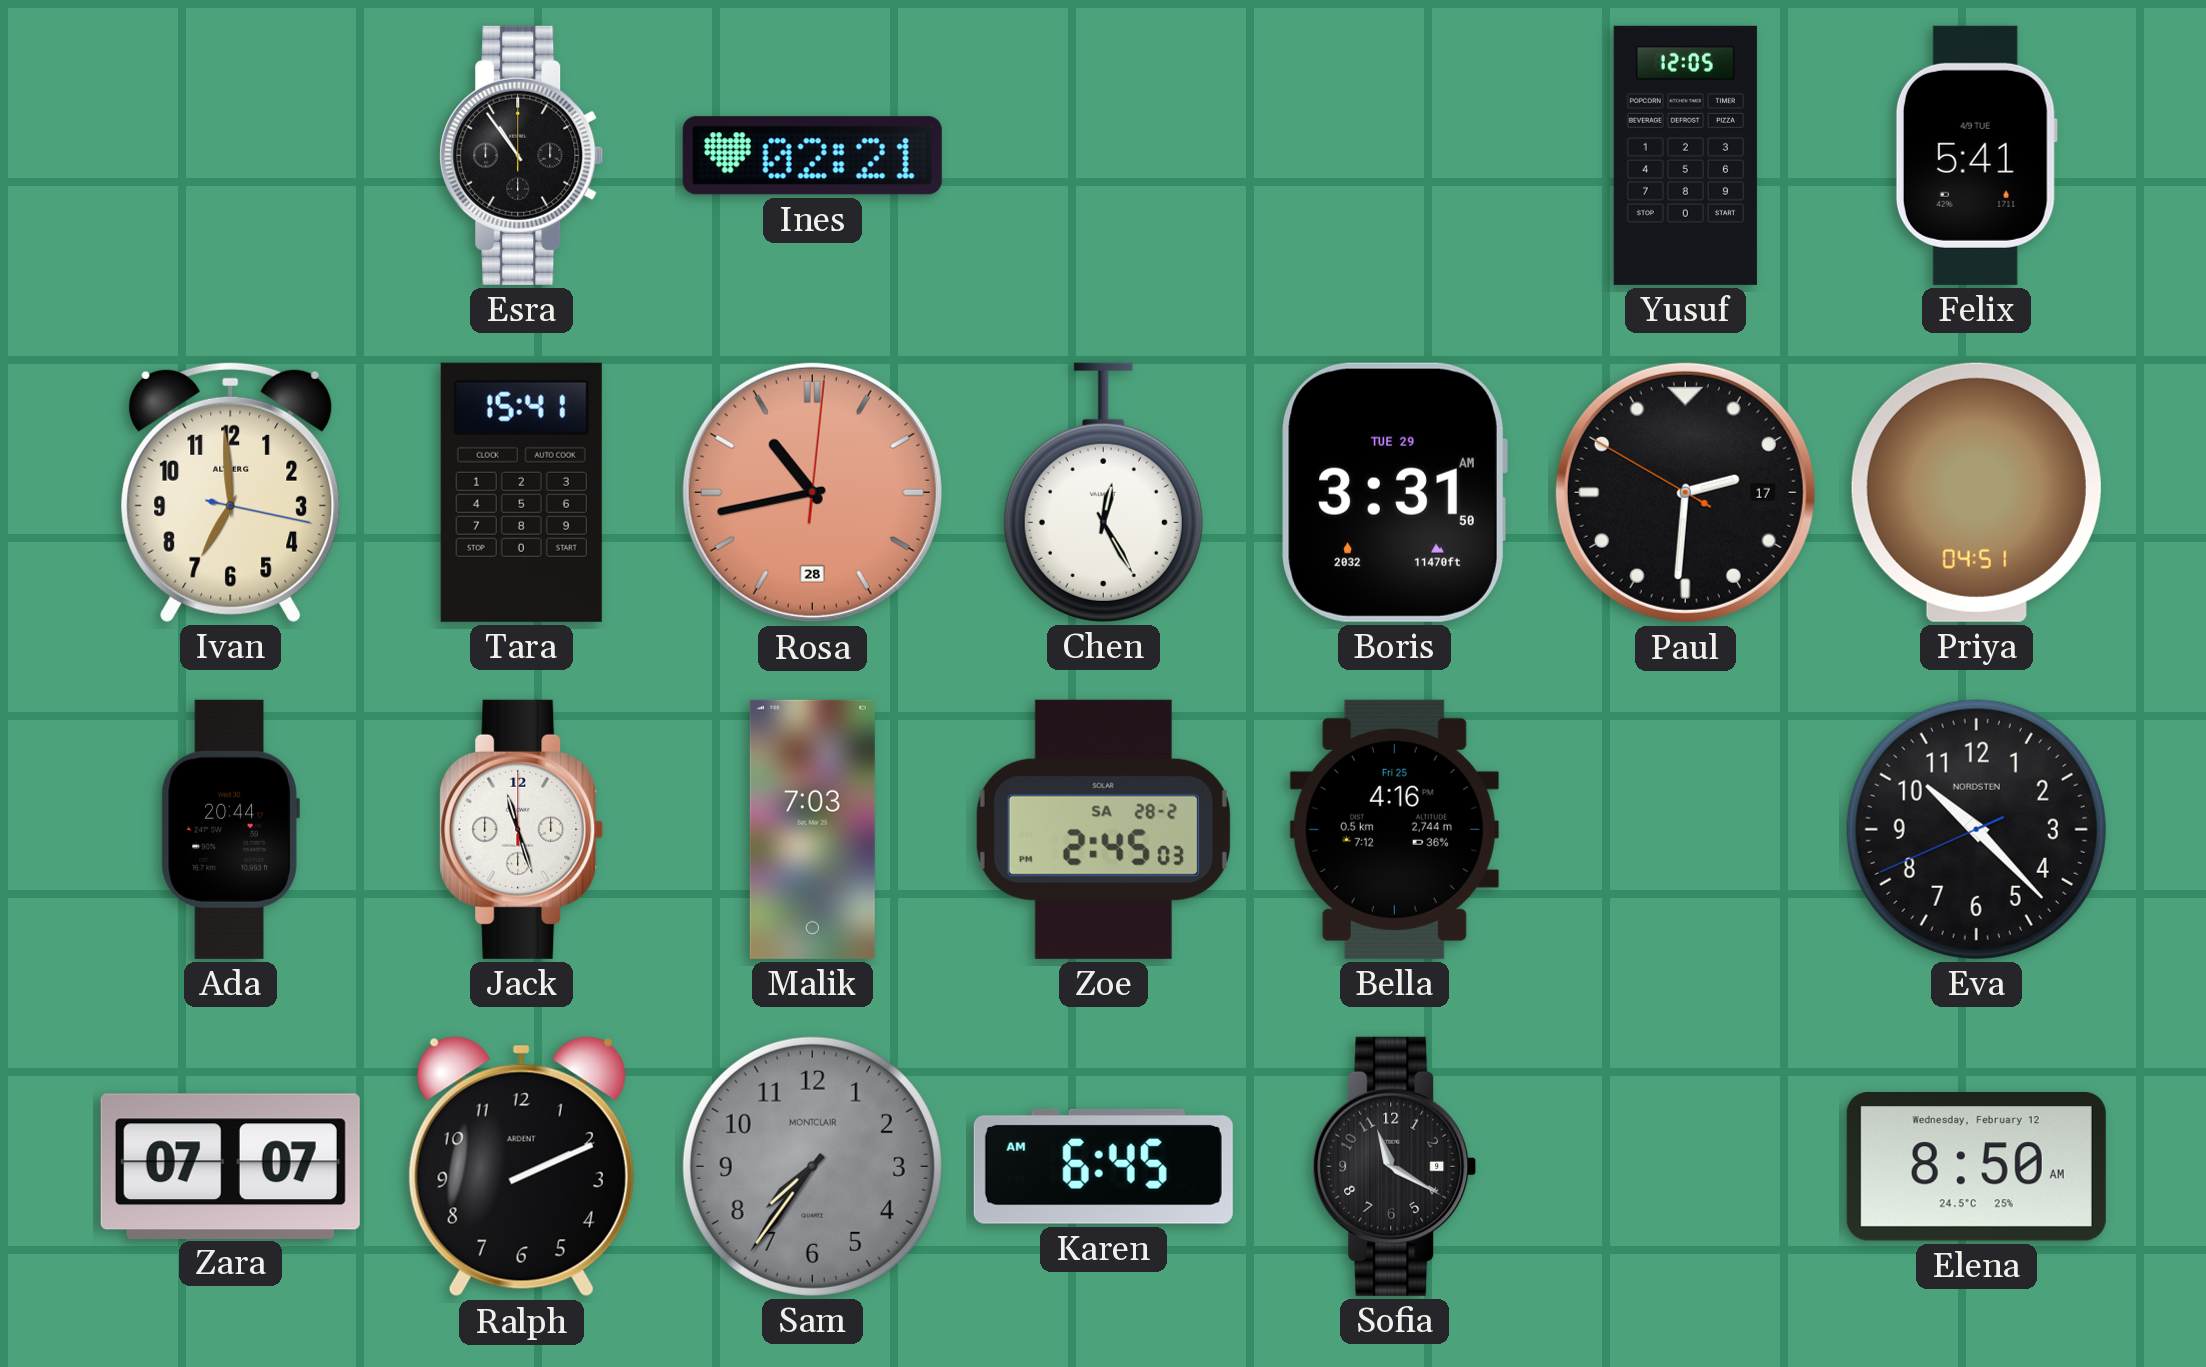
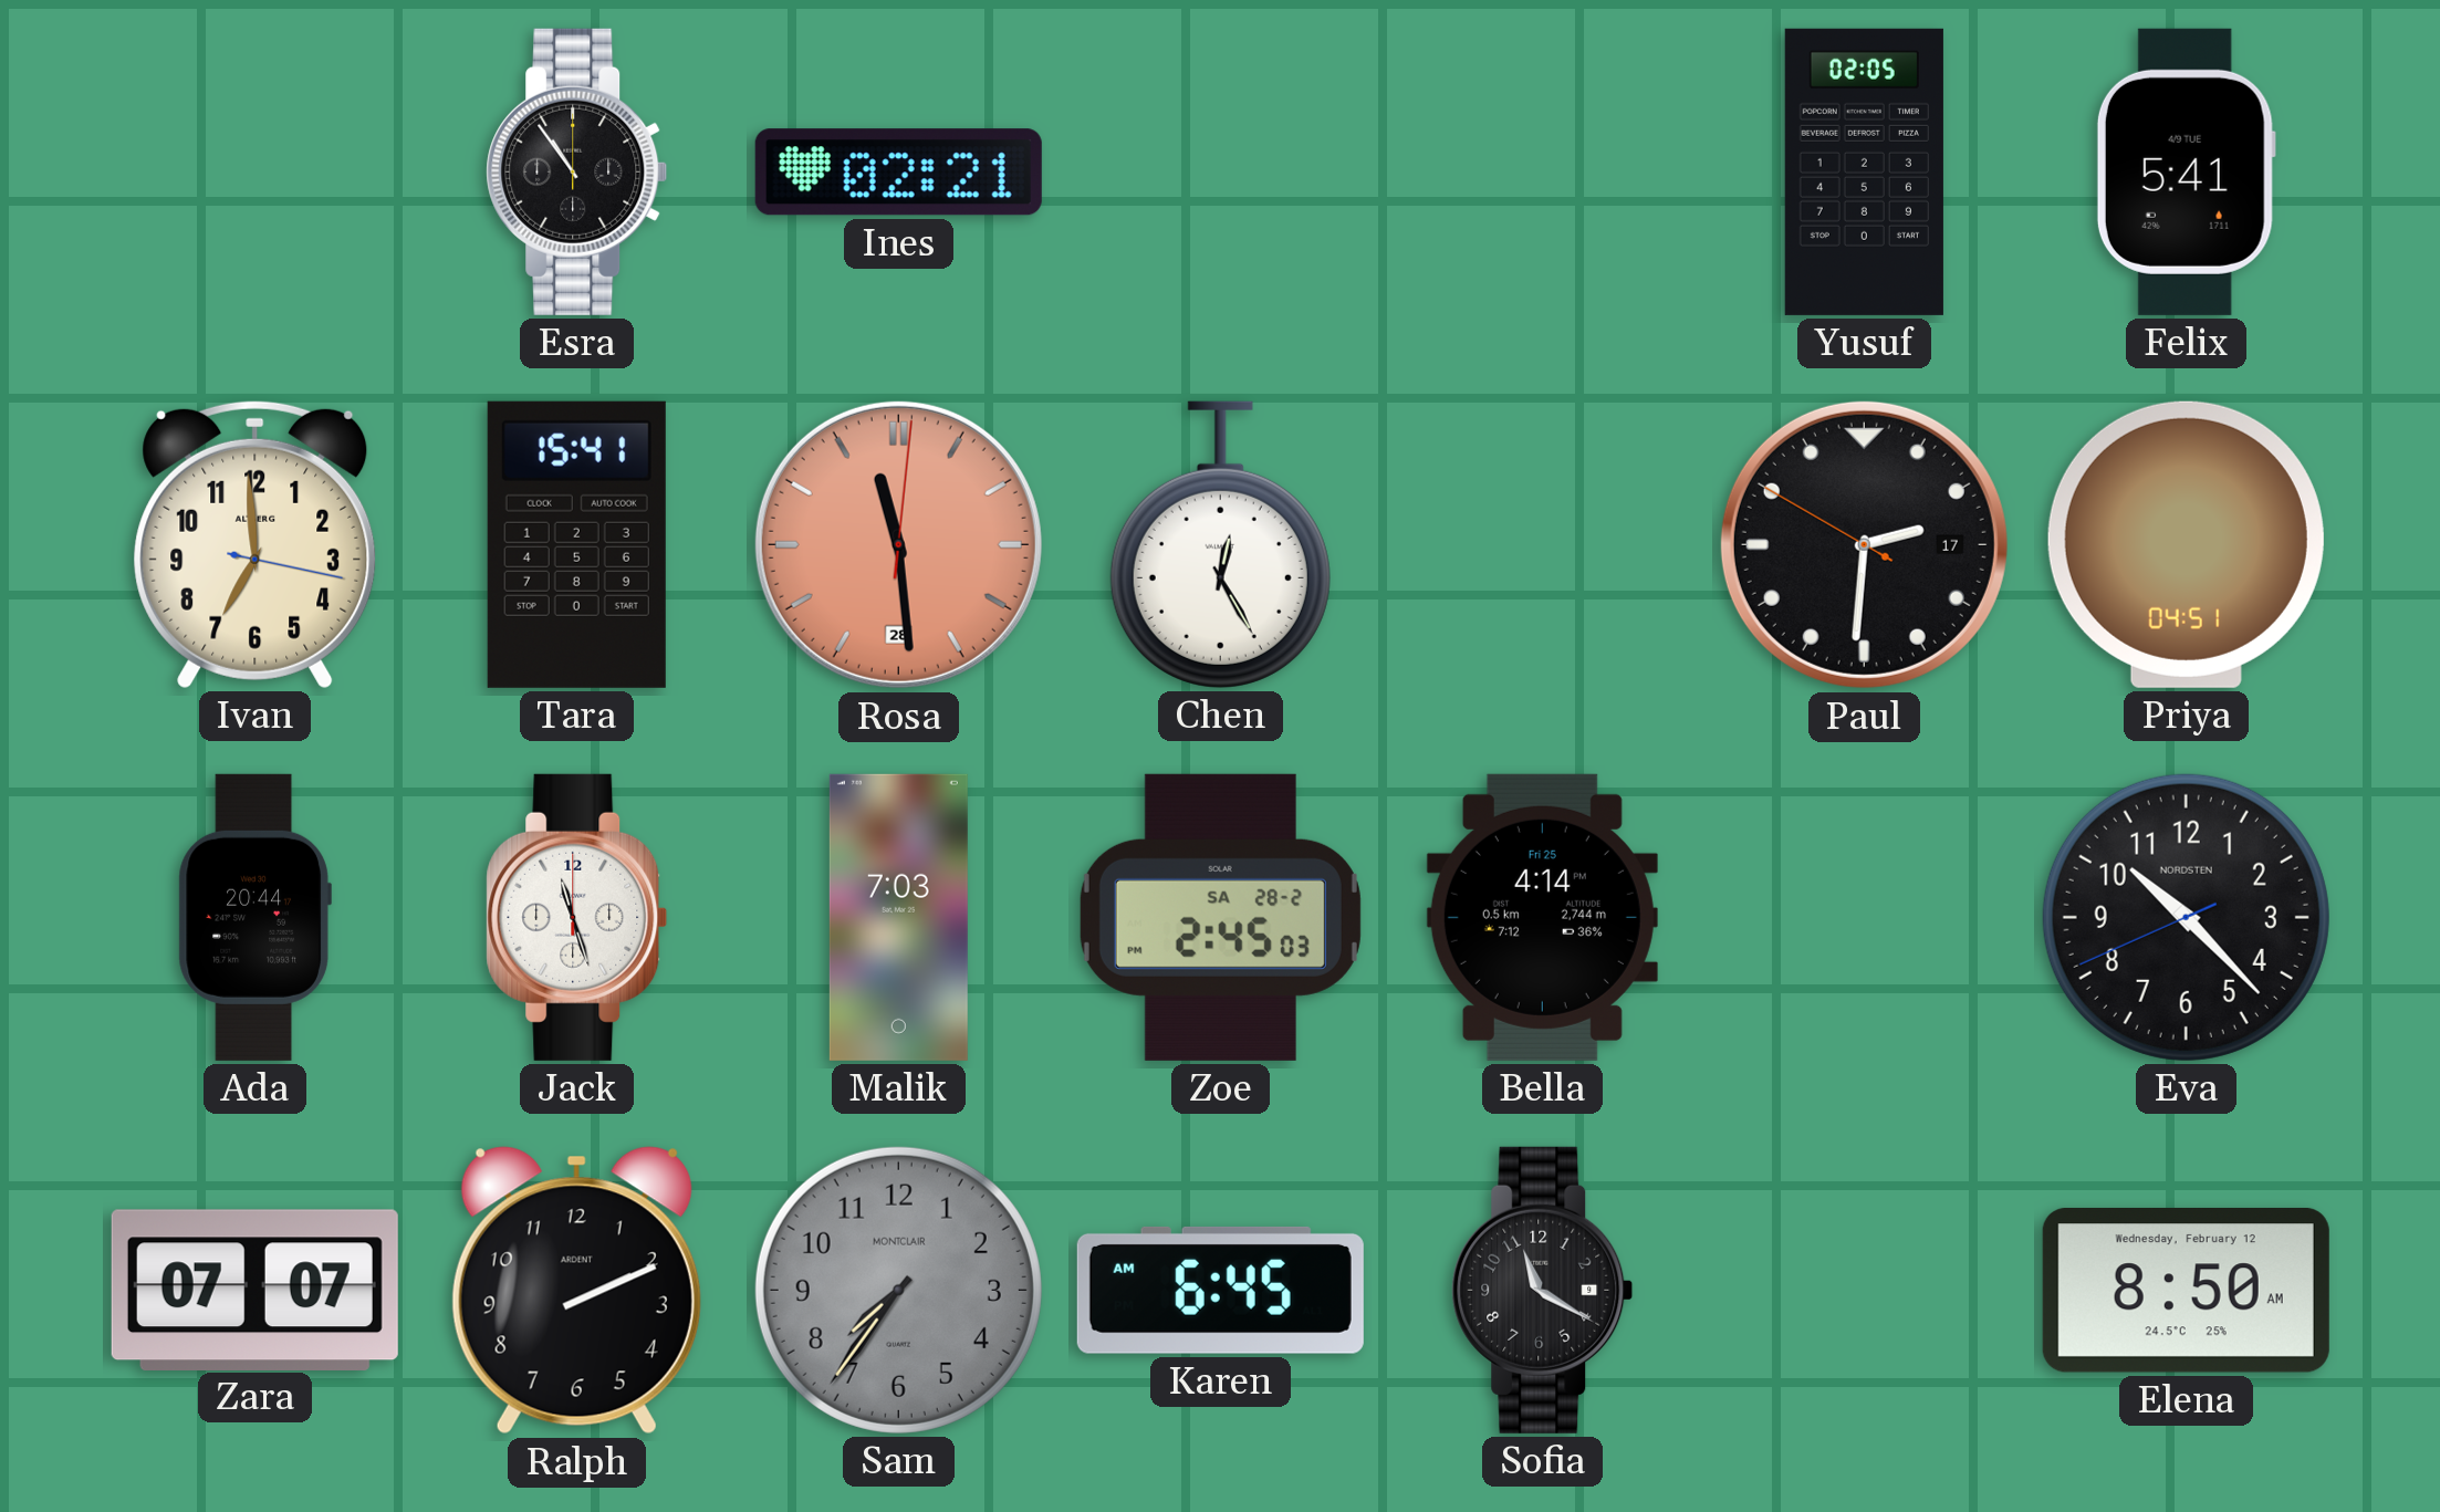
Yusuf: 12:05 -> 02:05 (1864, 171)
Rosa: 10:43 -> 11:29 (898, 544)
Boris: 3:31 -> none (1394, 492)
Bella: 4:16 -> 4:14 (1542, 917)
